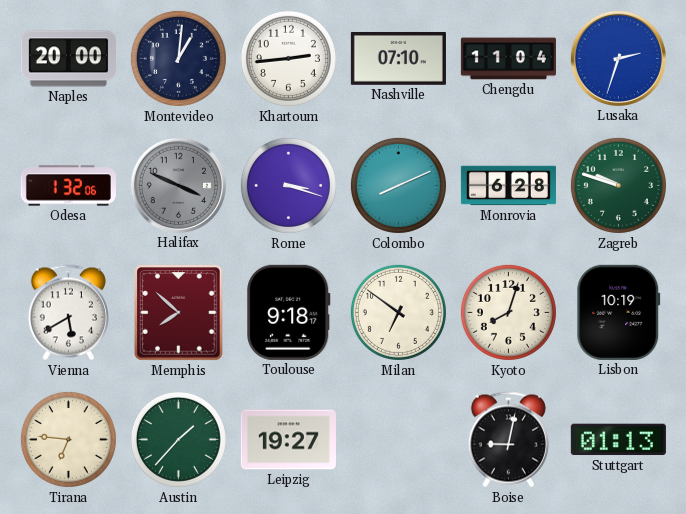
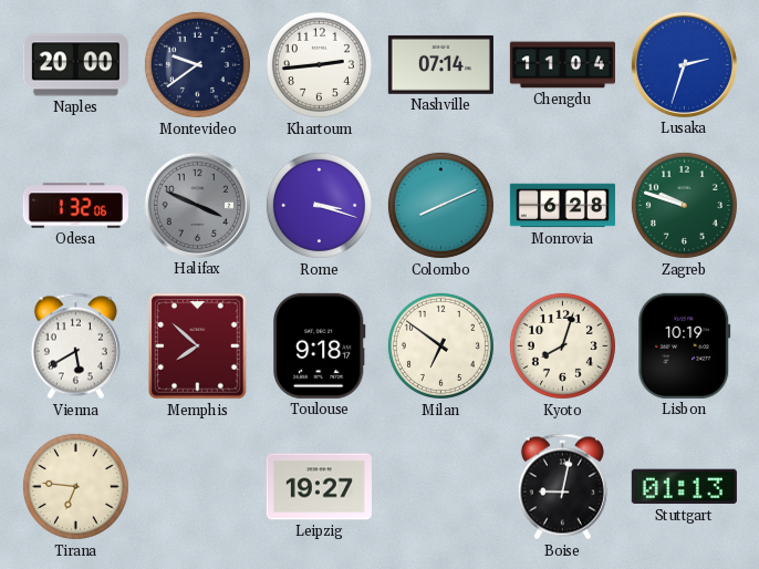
Montevideo: 1:01 -> 9:39 (197, 64)
Nashville: 07:10 -> 07:14 (440, 64)
Austin: 1:37 -> none (178, 439)
